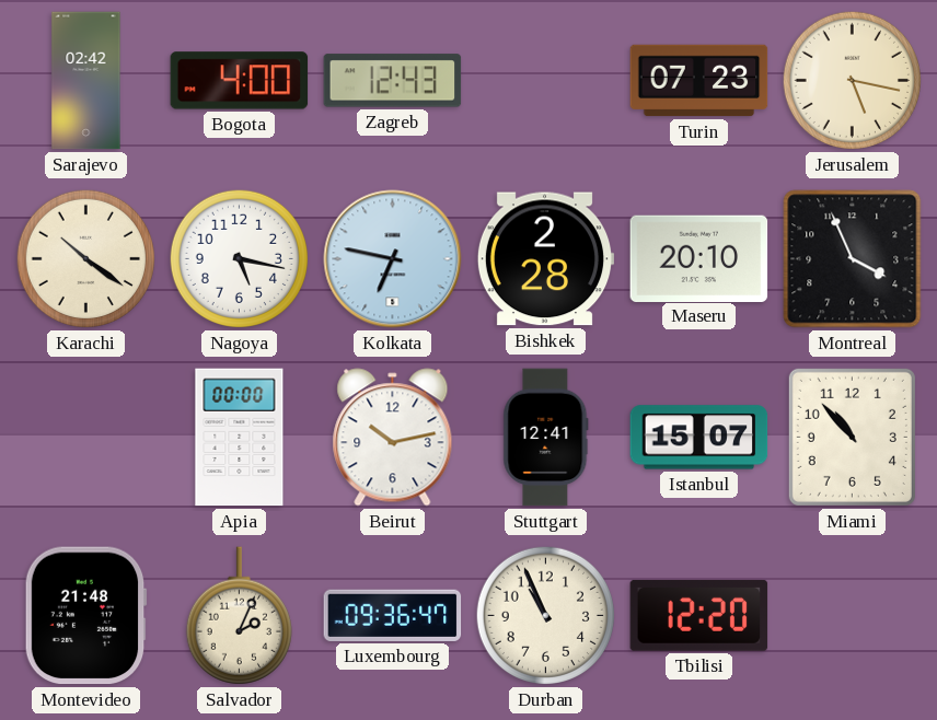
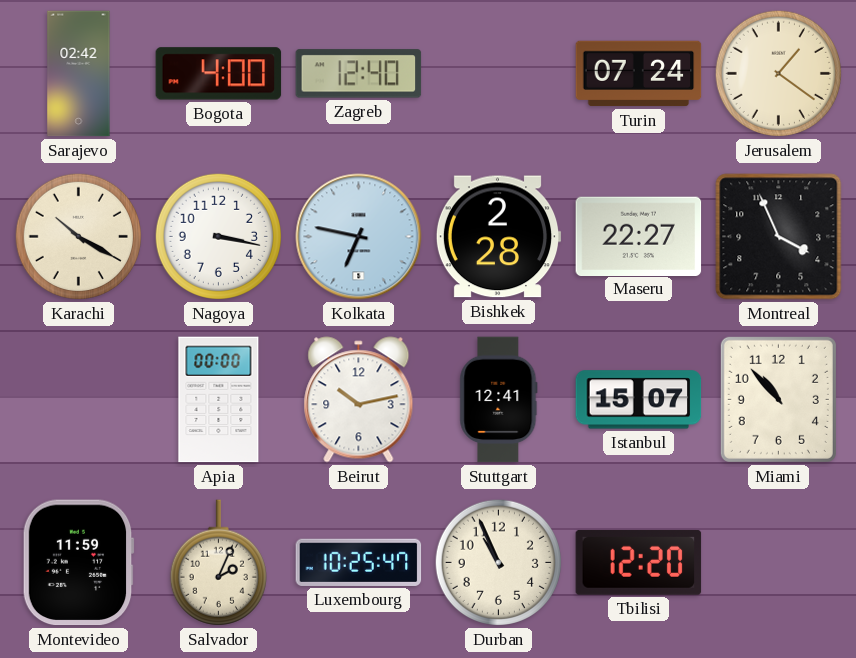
Zagreb: 12:43 -> 12:40 (359, 74)
Turin: 07:23 -> 07:24 (639, 74)
Jerusalem: 5:17 -> 1:21 (778, 73)
Karachi: 10:21 -> 10:20 (78, 236)
Nagoya: 5:17 -> 3:17 (218, 236)
Maseru: 20:10 -> 22:27 (639, 236)
Montevideo: 21:48 -> 11:59 (78, 563)
Luxembourg: 09:36 -> 10:25 (359, 562)
